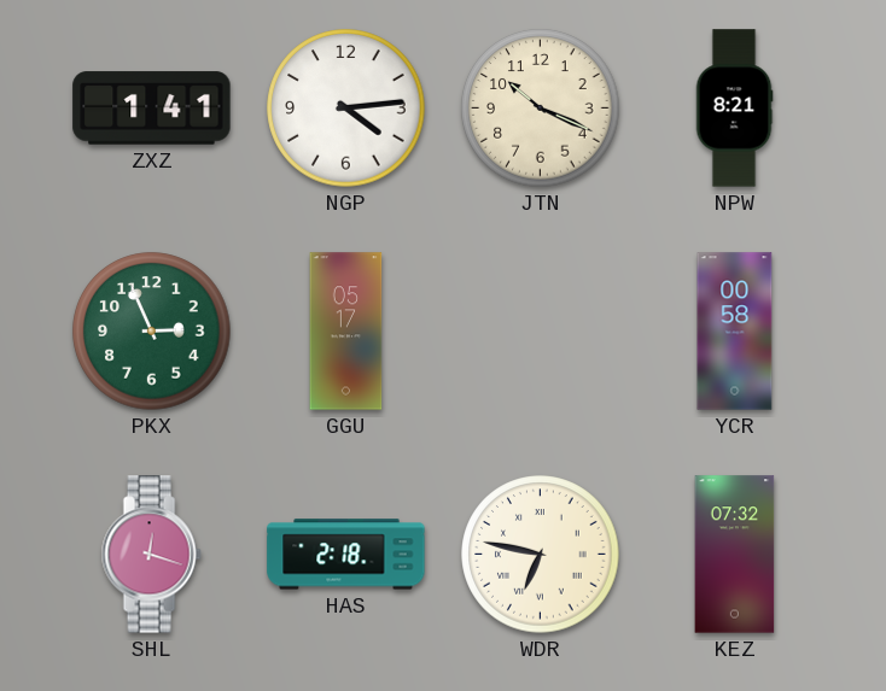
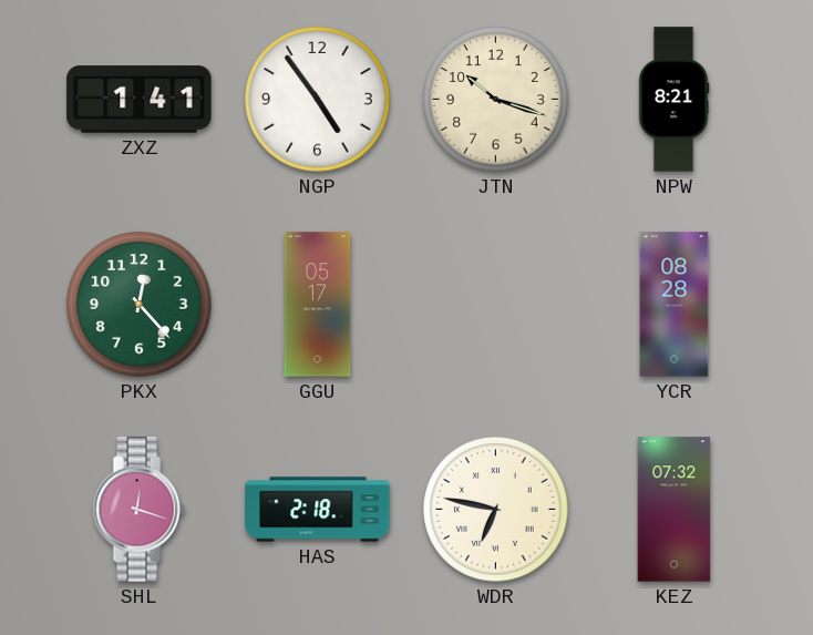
NGP: 4:14 -> 4:54 (318, 100)
JTN: 10:19 -> 10:18 (496, 100)
PKX: 2:56 -> 12:23 (140, 305)
YCR: 00:58 -> 08:28 (675, 305)
